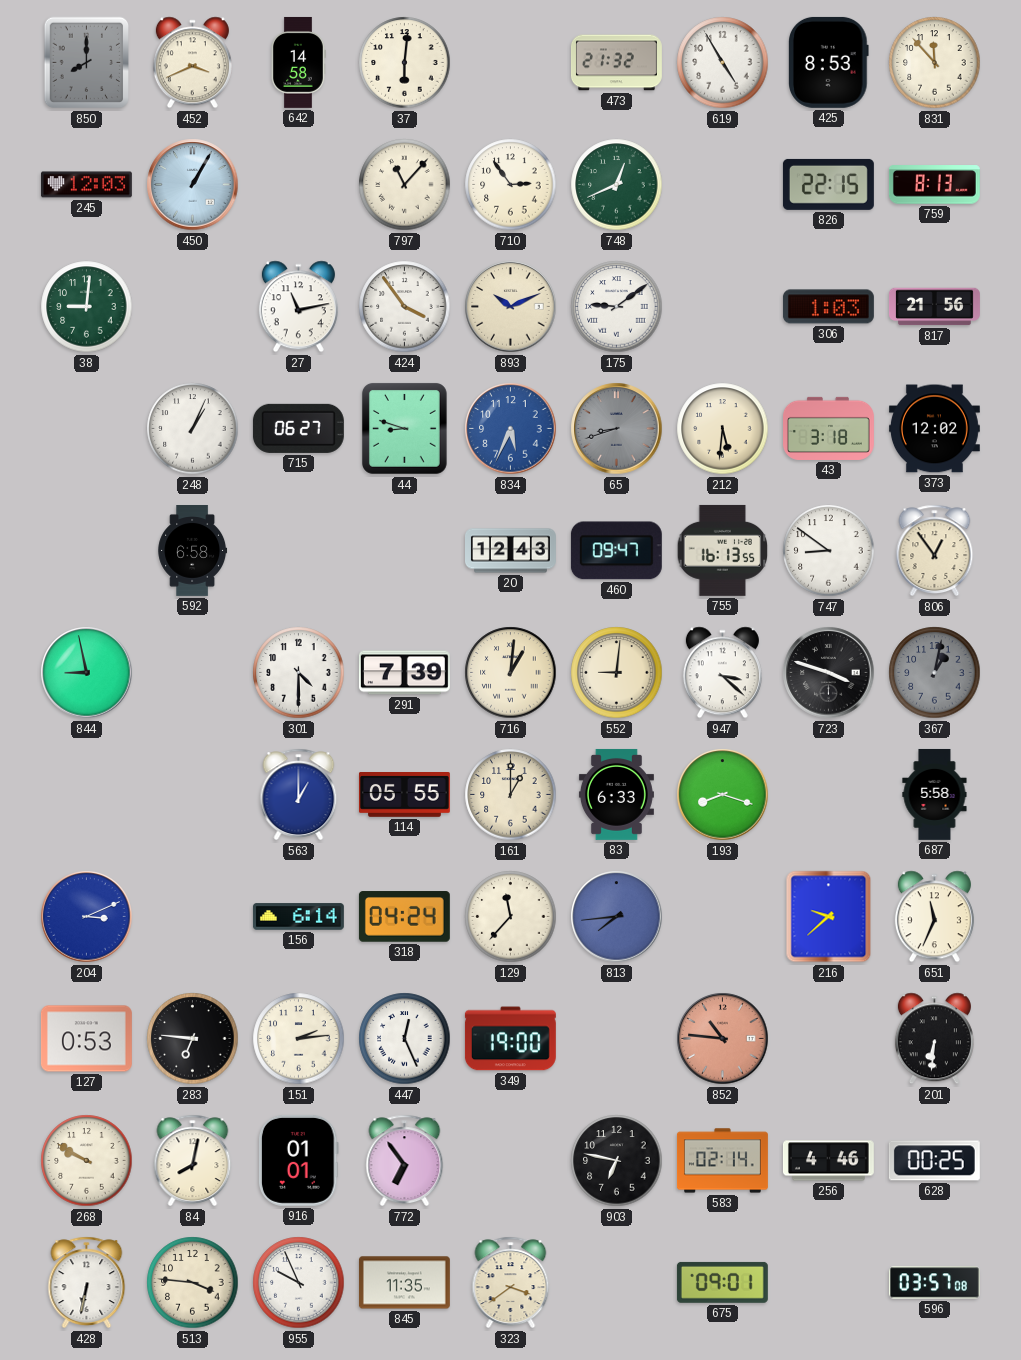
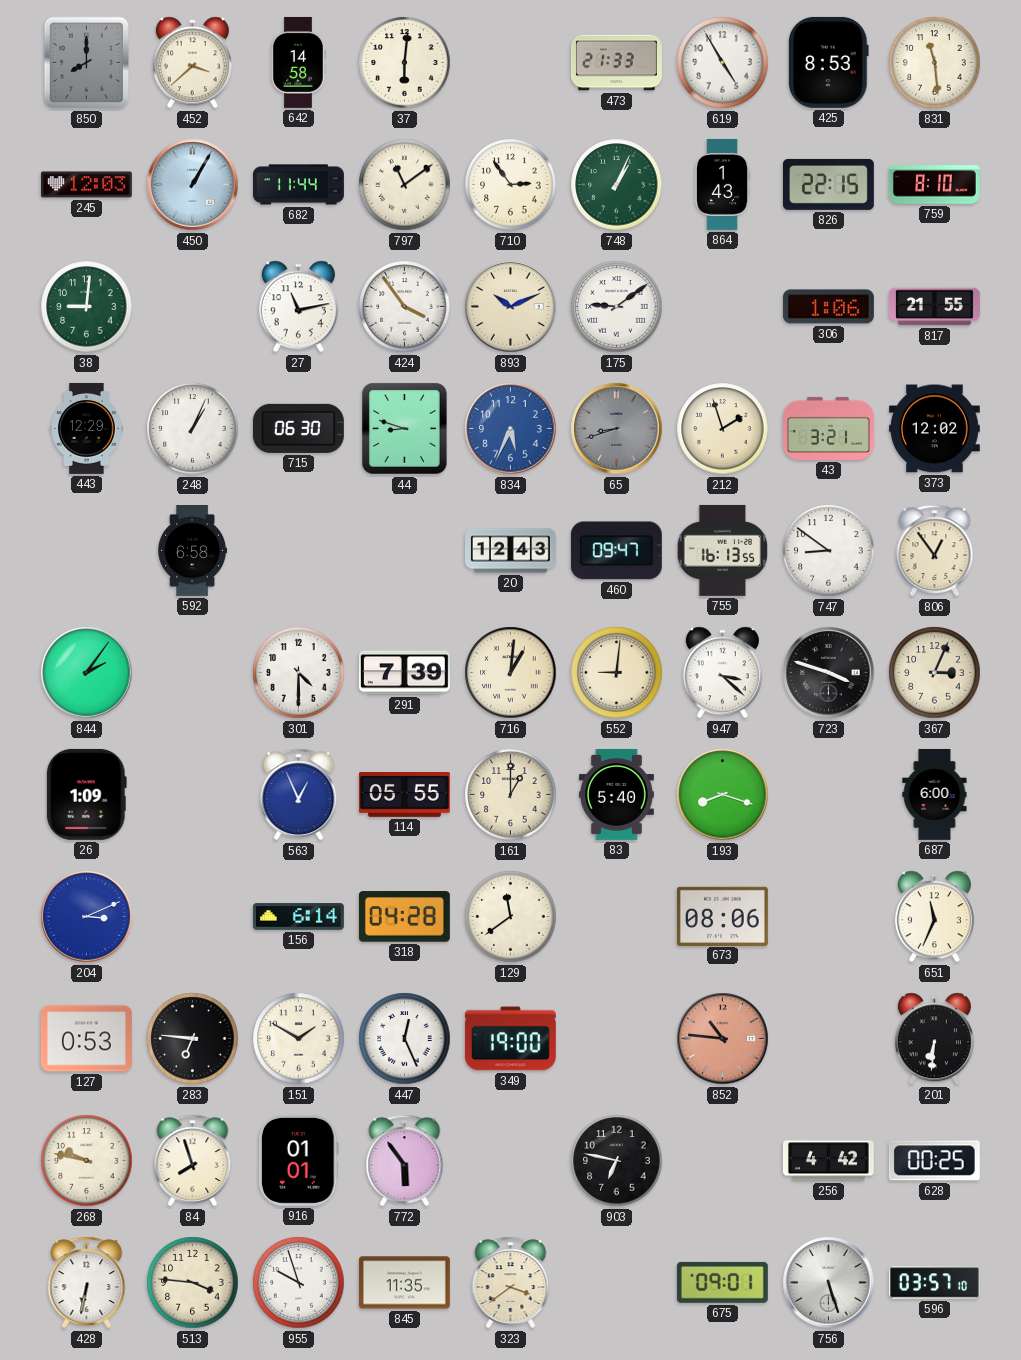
452: 3:41 -> 3:38 (192, 63)
473: 21:32 -> 21:33 (617, 63)
831: 11:53 -> 11:29 (935, 63)
682: none -> 11:44 (299, 185)
797: 11:07 -> 11:09 (405, 185)
748: 12:41 -> 1:04 (617, 185)
864: none -> 1:43 (722, 184)
759: 8:13 -> 8:10 (934, 185)
306: 1:03 -> 1:06 (828, 307)
817: 21:56 -> 21:55 (934, 307)
443: none -> 12:29 (87, 428)
715: 06:27 -> 06:30 (298, 428)
212: 5:31 -> 1:57 (723, 429)
43: 3:18 -> 3:21 (829, 428)
844: 8:58 -> 2:06 (87, 673)
367: 1:02 -> 3:04 (935, 673)
367 dial: grey -> cream (935, 673)
26: none -> 1:09 (86, 794)
563: 1:00 -> 12:56 (299, 795)
83: 6:33 -> 5:40 (616, 794)
687: 5:58 -> 6:00 (935, 794)
318: 04:24 -> 04:28 (404, 917)
129: 11:37 -> 11:39 (511, 917)
813: 7:44 -> none (617, 917)
673: none -> 08:06 (722, 916)
216: 9:38 -> none (829, 917)
151: 2:14 -> 1:50 (299, 1039)
268: 9:50 -> 9:47 (87, 1161)
84: 8:02 -> 7:57 (193, 1161)
772: 6:54 -> 5:54 (405, 1161)
583: 02:14 -> none (722, 1161)
256: 4:46 -> 4:42 (828, 1161)
955: 9:56 -> 9:57 (299, 1283)
756: none -> 5:27 (829, 1283)
596: 03:57:08 -> 03:57:10 (934, 1283)
